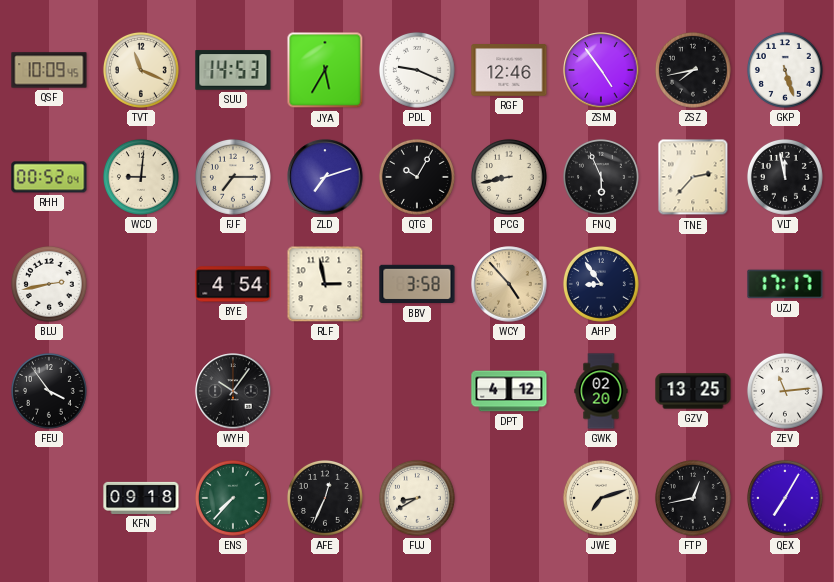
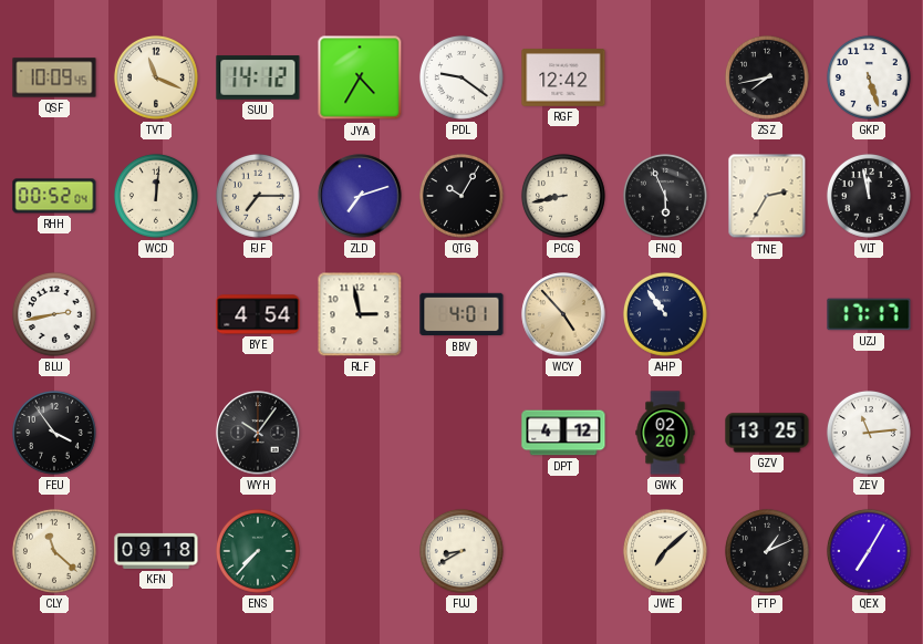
SUU: 14:53 -> 14:12 (258, 77)
JYA: 5:35 -> 4:35 (360, 77)
PDL: 9:19 -> 9:21 (461, 77)
RGF: 12:46 -> 12:42 (563, 77)
ZSM: 4:54 -> none (601, 70)
WCD: 9:01 -> 12:01 (156, 196)
TNE: 2:37 -> 2:35 (767, 196)
BBV: 3:58 -> 4:01 (461, 314)
AHP: 8:54 -> 10:54 (665, 314)
CLY: none -> 11:22 (54, 551)
AFE: 12:34 -> none (325, 498)
JWE: 7:12 -> 7:08 (665, 551)
FTP: 12:43 -> 1:11 (767, 551)
